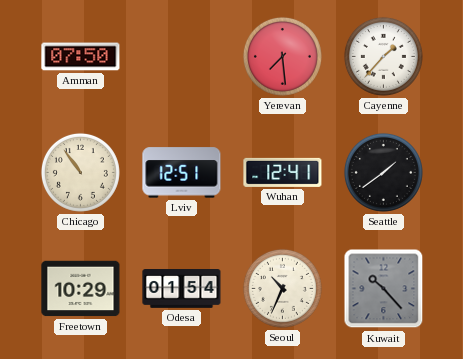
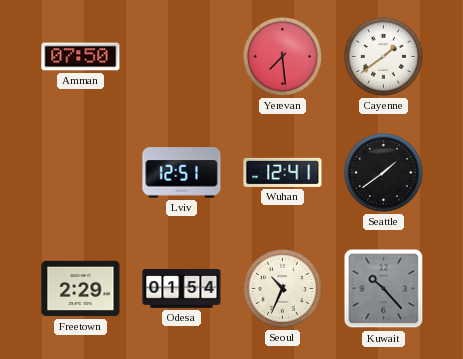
Cayenne: 1:37 -> 1:39 (383, 56)
Chicago: 10:54 -> none (80, 172)
Freetown: 10:29 -> 2:29 (81, 289)
